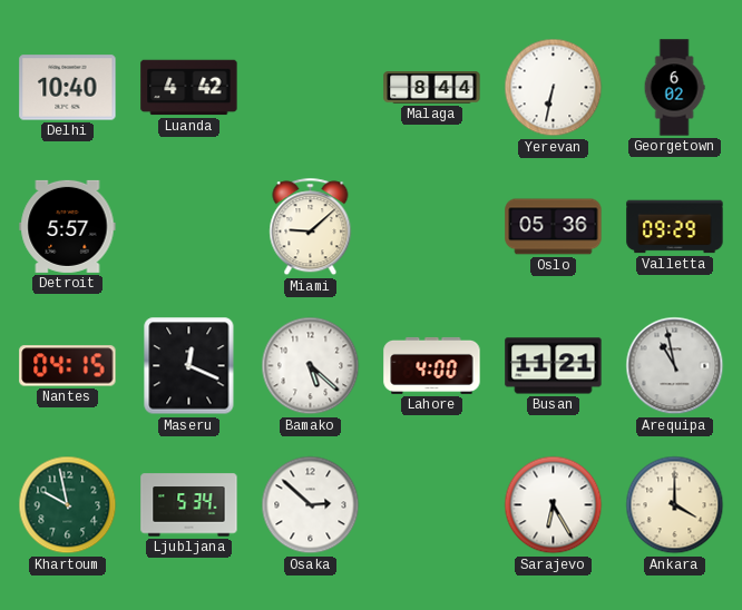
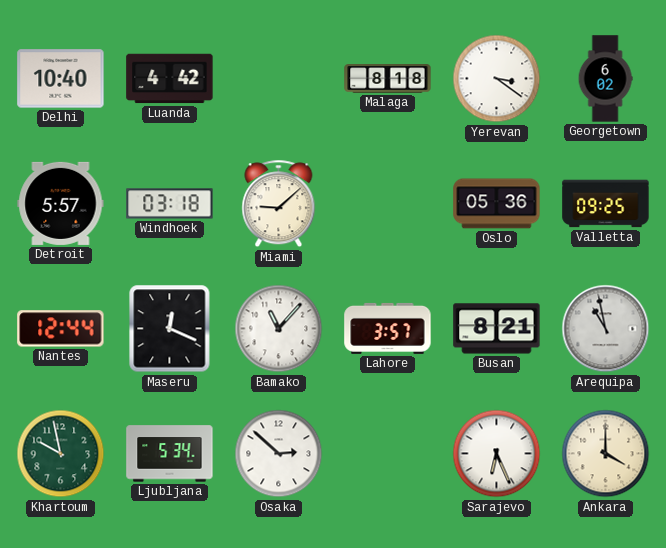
Malaga: 8:44 -> 8:18 (388, 79)
Yerevan: 6:32 -> 3:21 (497, 79)
Windhoek: none -> 03:18 (170, 204)
Valletta: 09:29 -> 09:25 (606, 204)
Nantes: 04:15 -> 12:44 (61, 329)
Bamako: 5:22 -> 11:07 (279, 329)
Lahore: 4:00 -> 3:57 (388, 328)
Busan: 11:21 -> 8:21 (497, 329)
Sarajevo: 6:25 -> 6:26 (497, 454)
